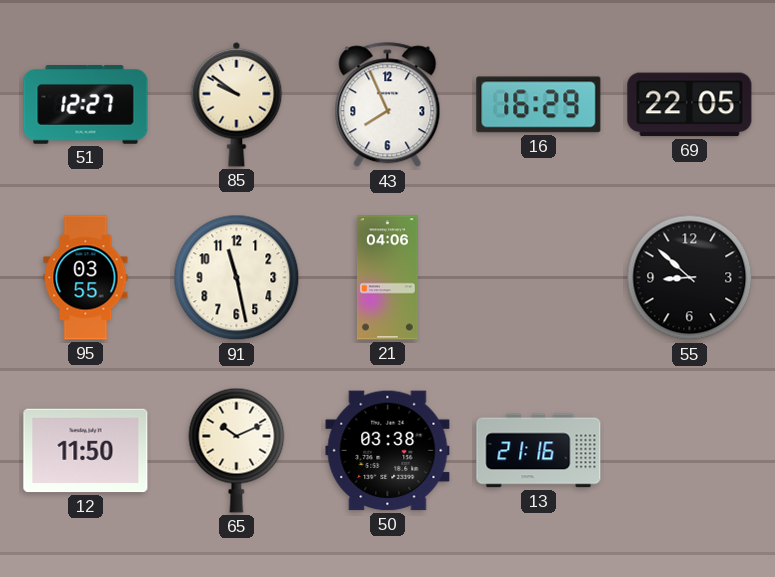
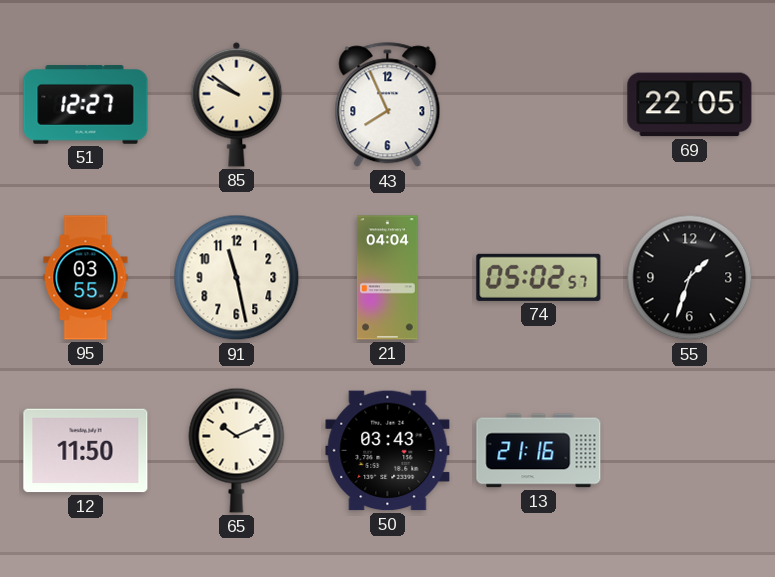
16: 16:29 -> none (539, 105)
21: 04:06 -> 04:04 (388, 278)
74: none -> 05:02 (539, 277)
55: 8:52 -> 1:33 (690, 278)
50: 03:38 -> 03:43 (388, 451)
